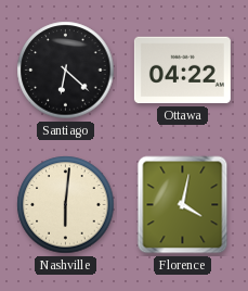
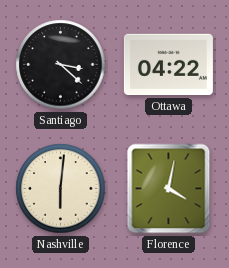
Santiago: 6:22 -> 3:22 (61, 65)
